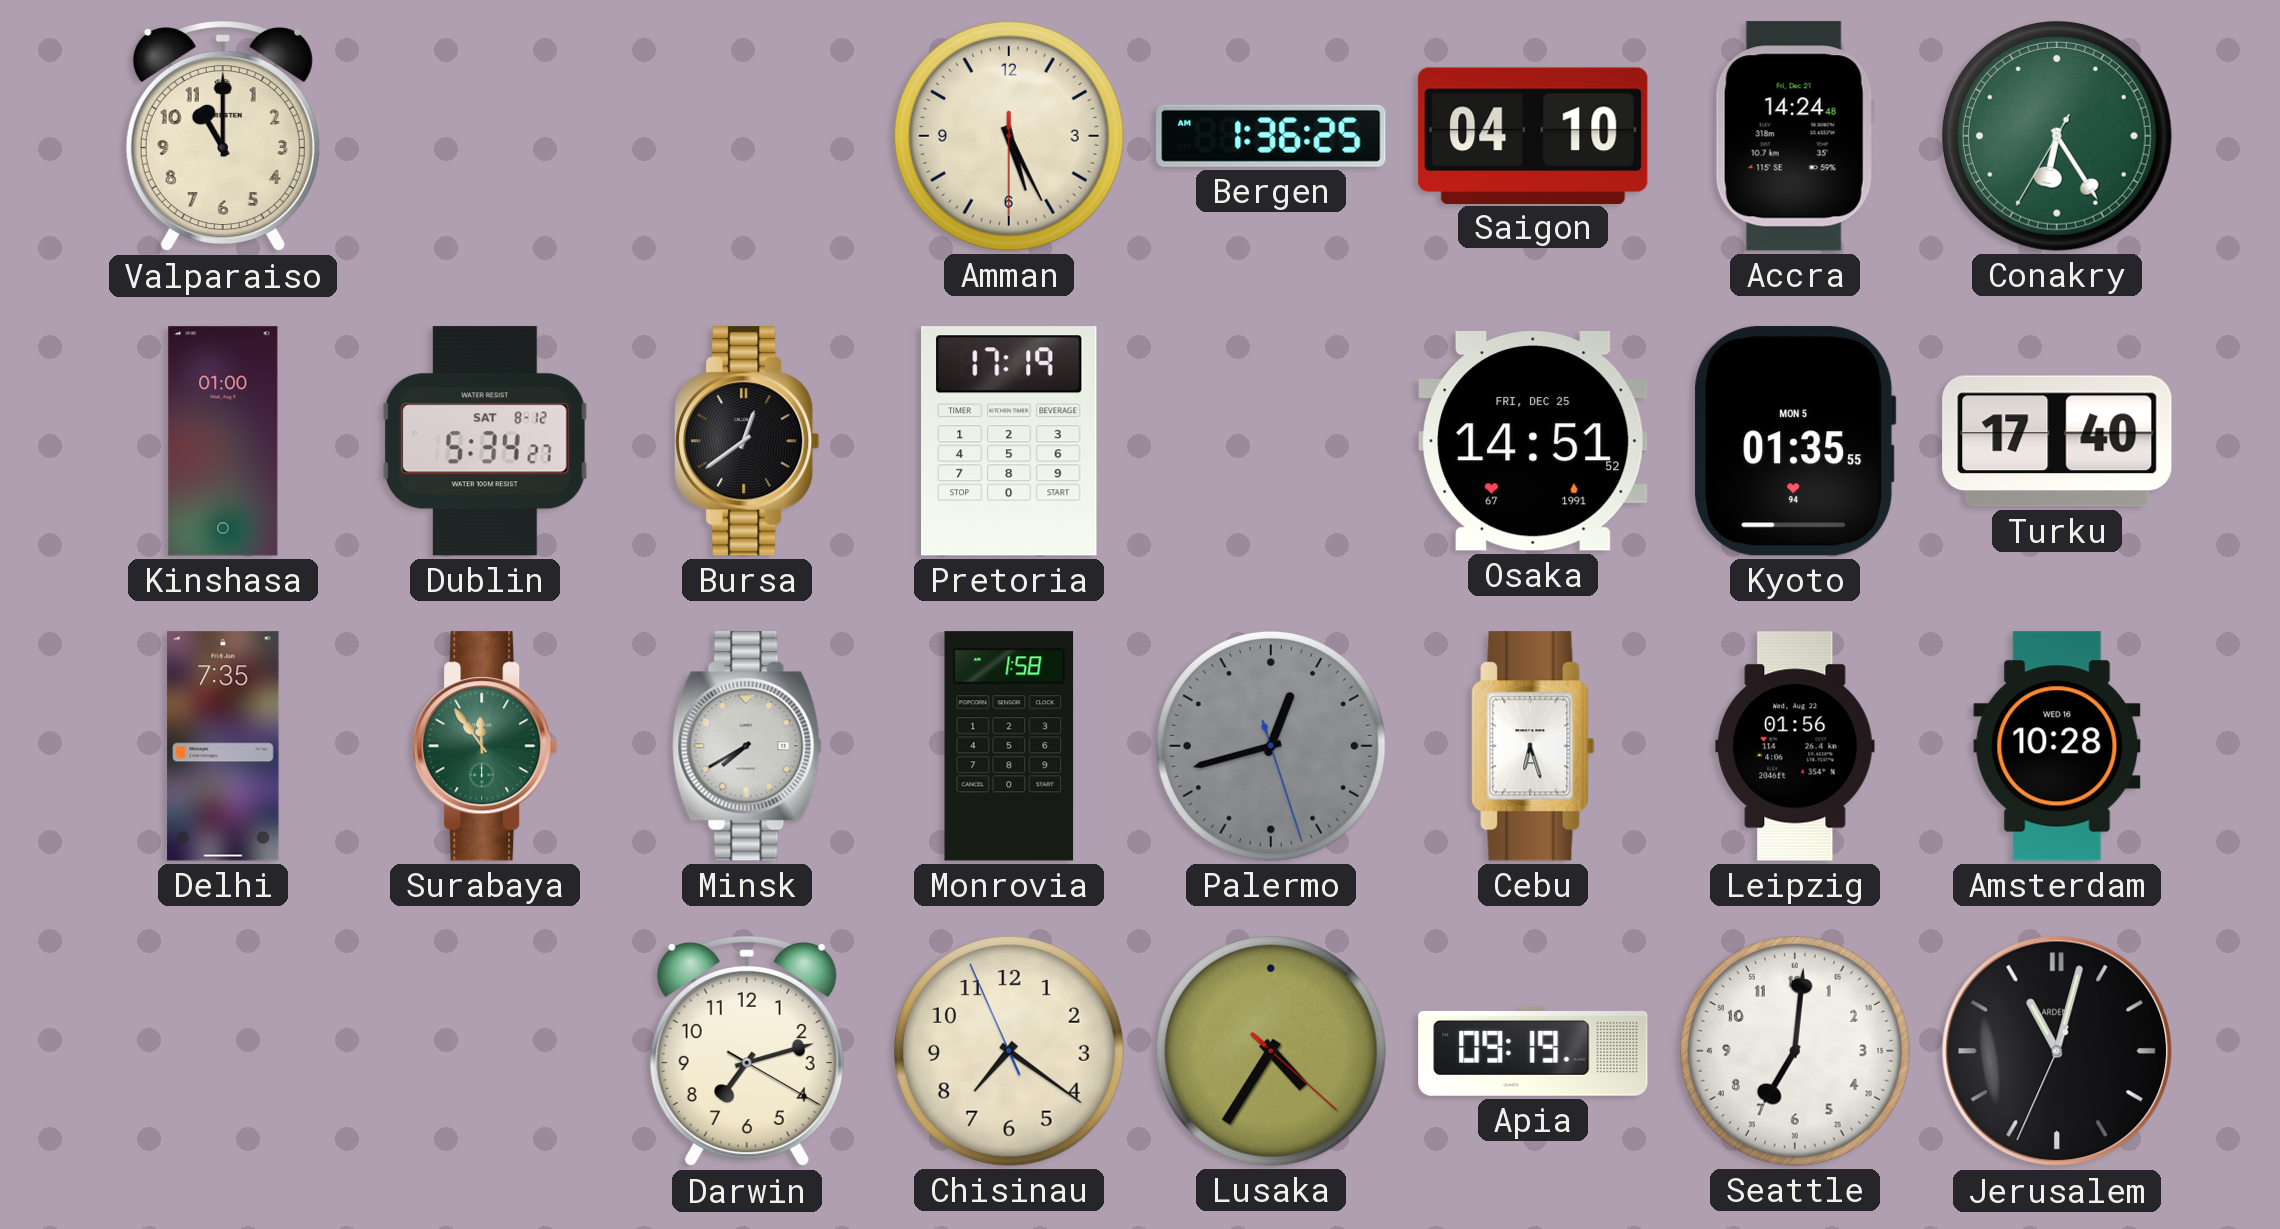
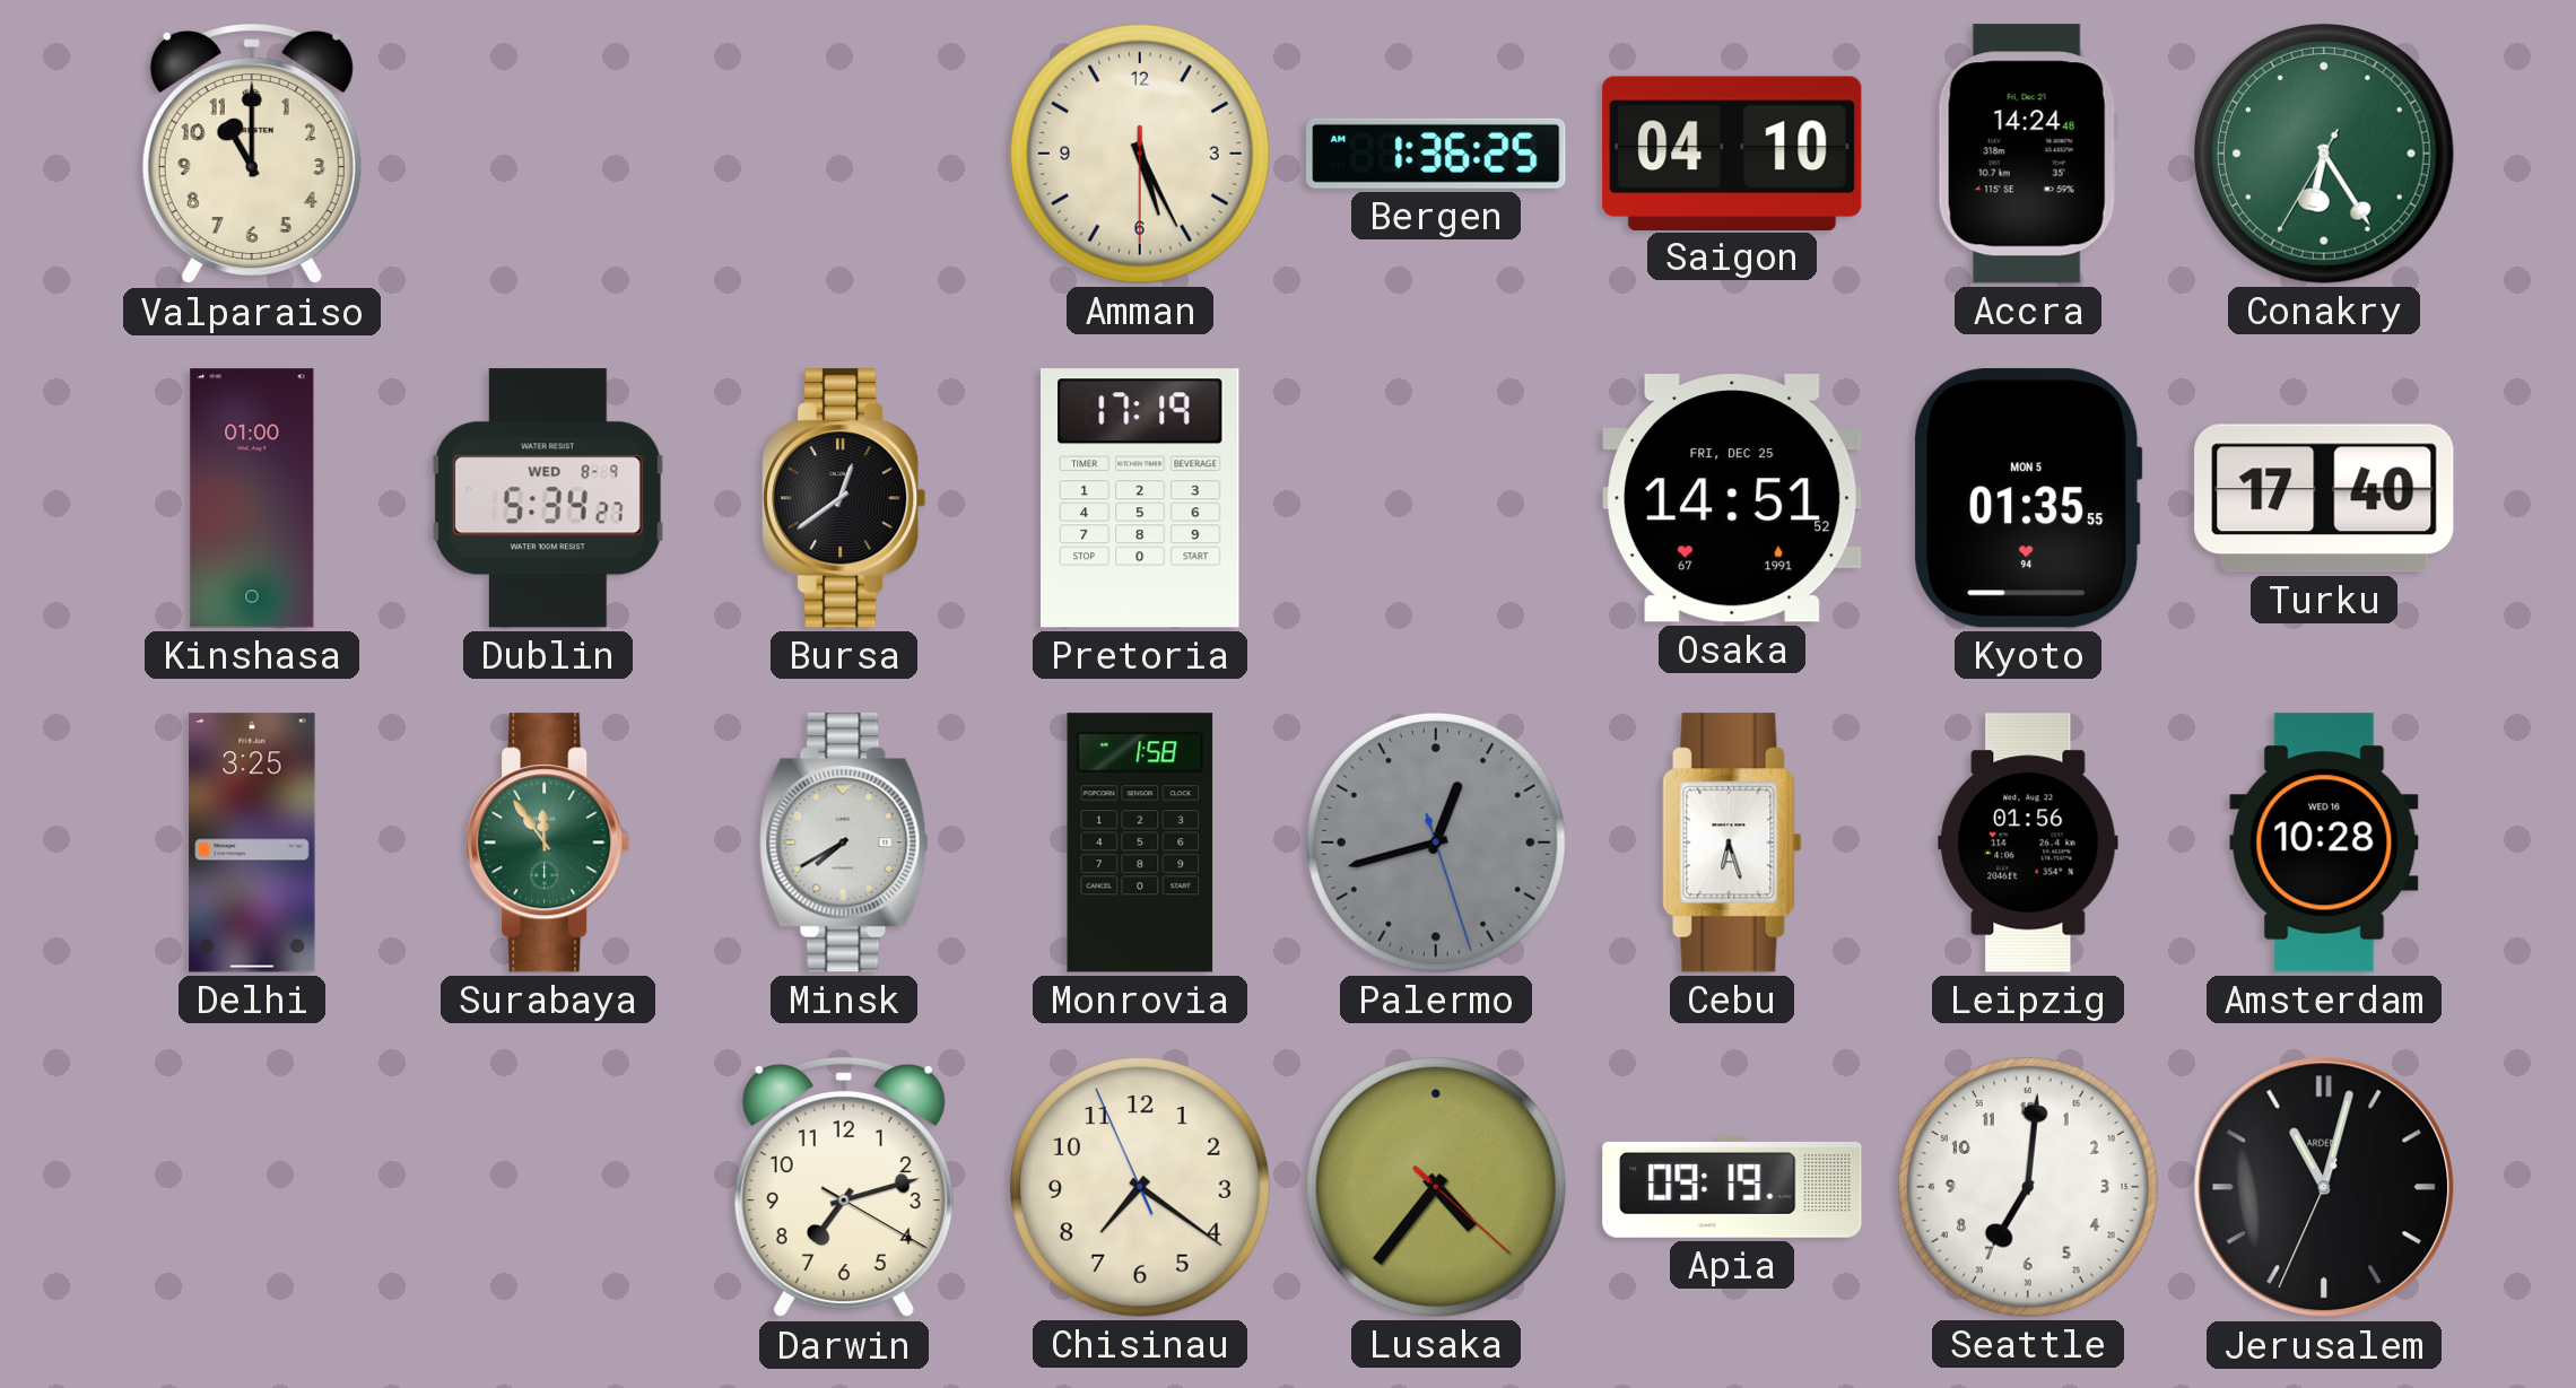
Dublin date: SAT 8-12 -> WED 8-9 (548, 498)
Delhi: 7:35 -> 3:25 (252, 843)
Lusaka: 4:35 -> 4:36 (1436, 1187)
